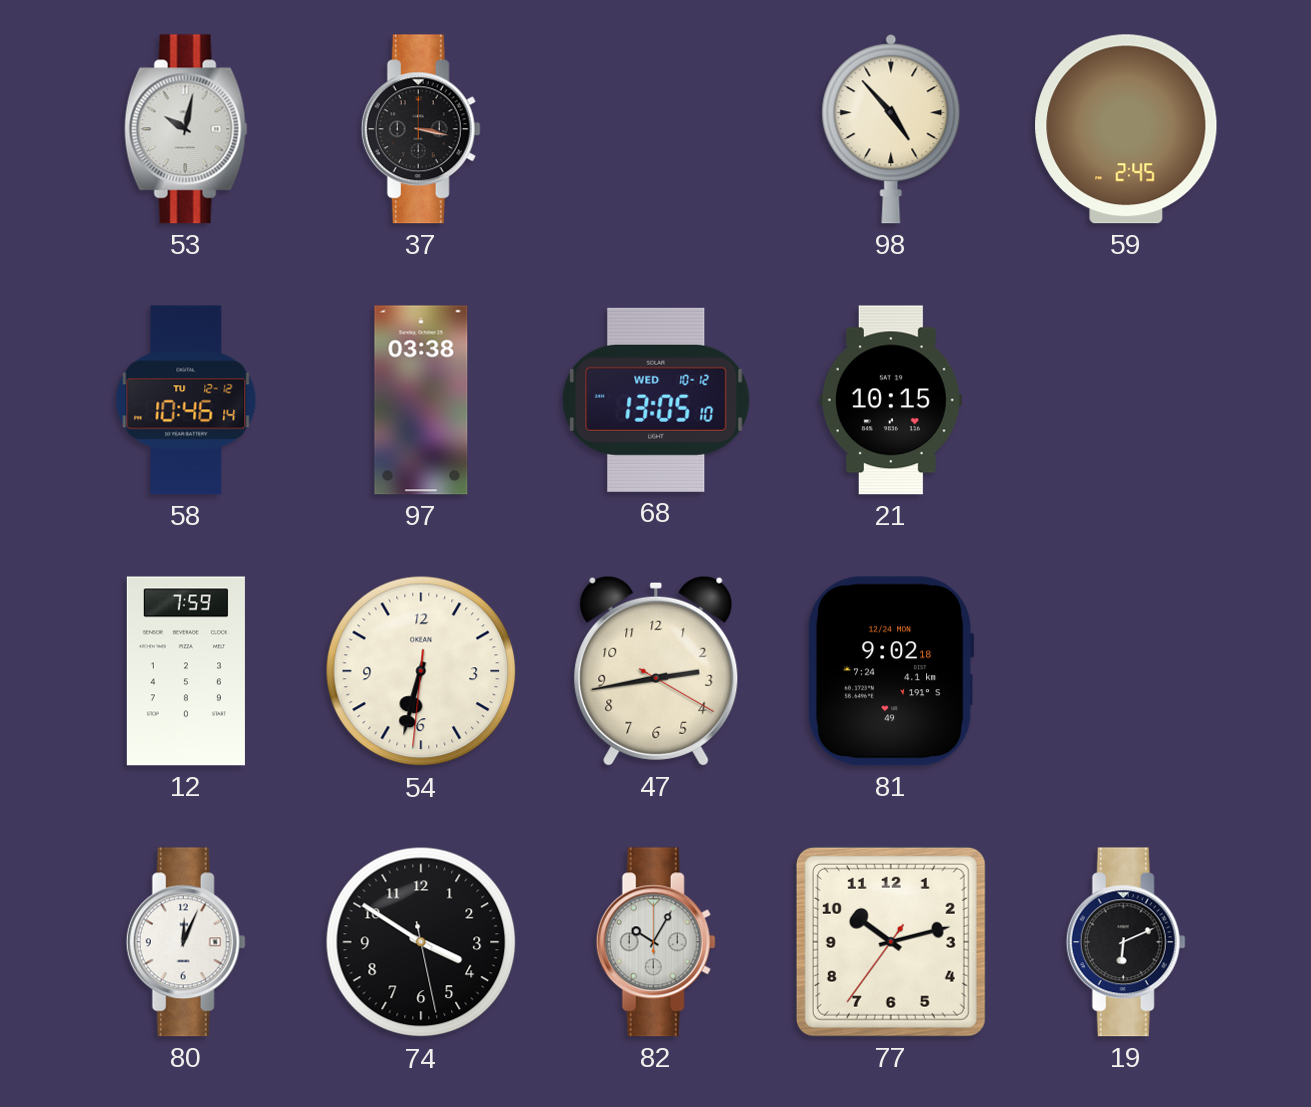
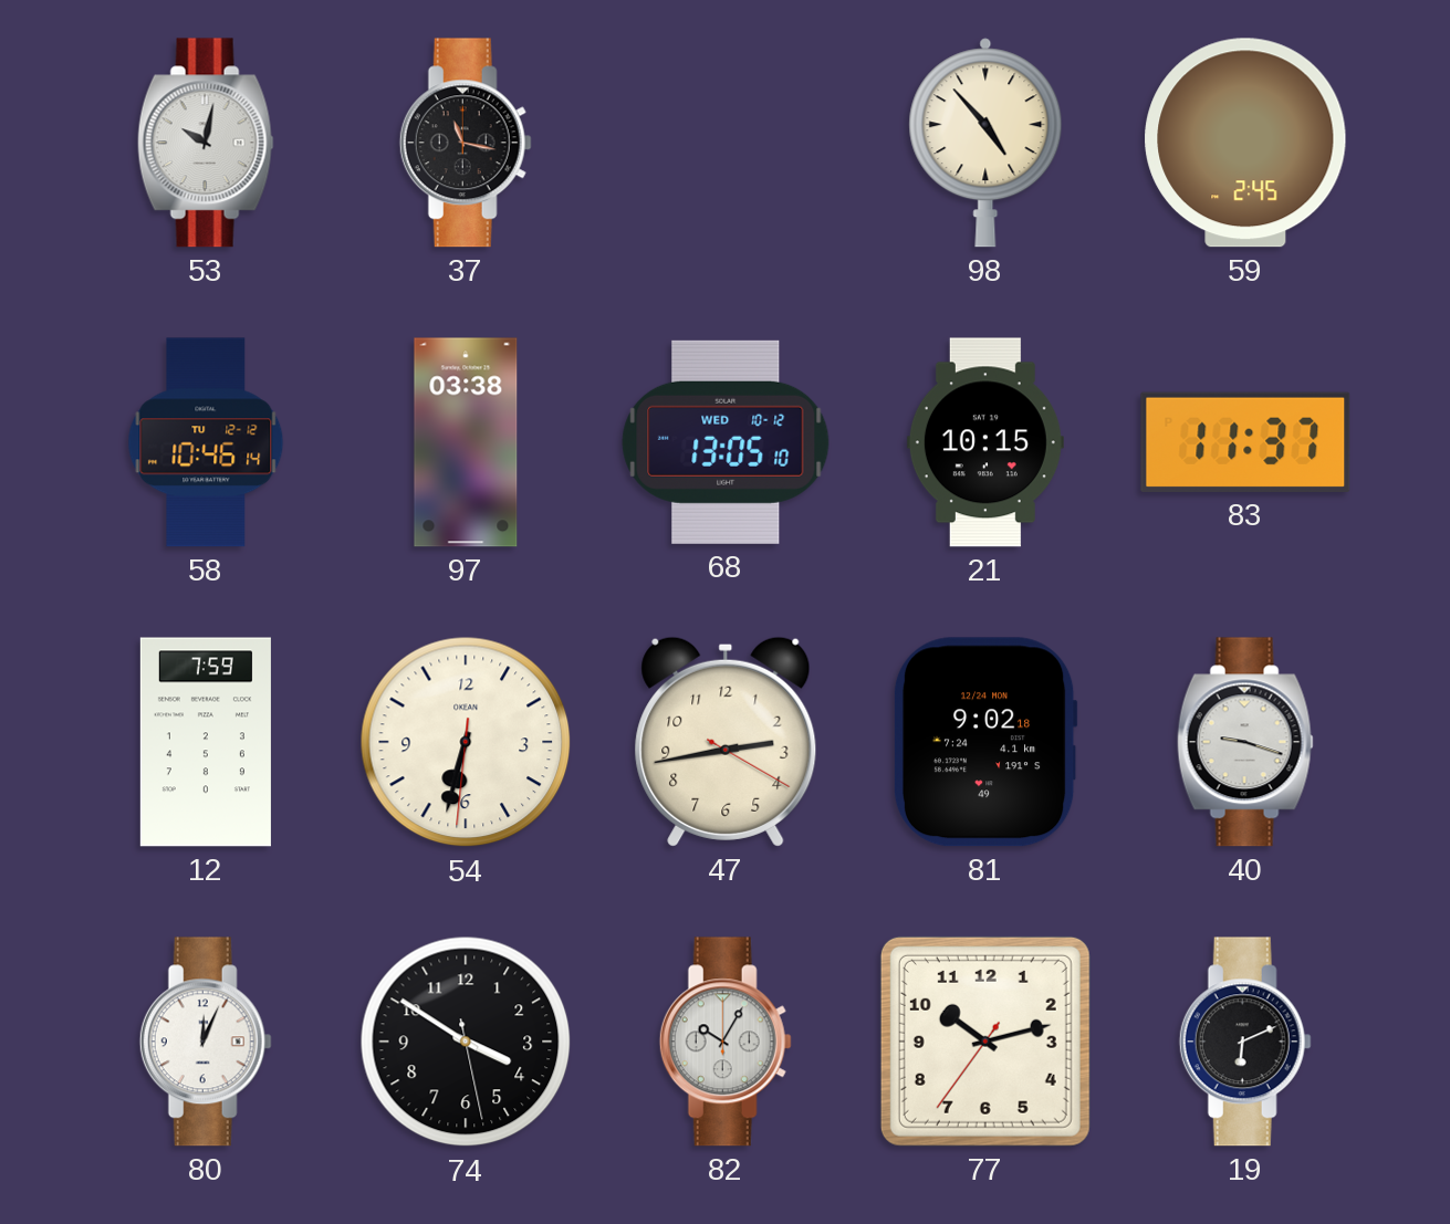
37: 3:17 -> 11:17 (466, 143)
83: none -> 11:37 (1245, 442)
40: none -> 9:18 (1245, 742)
